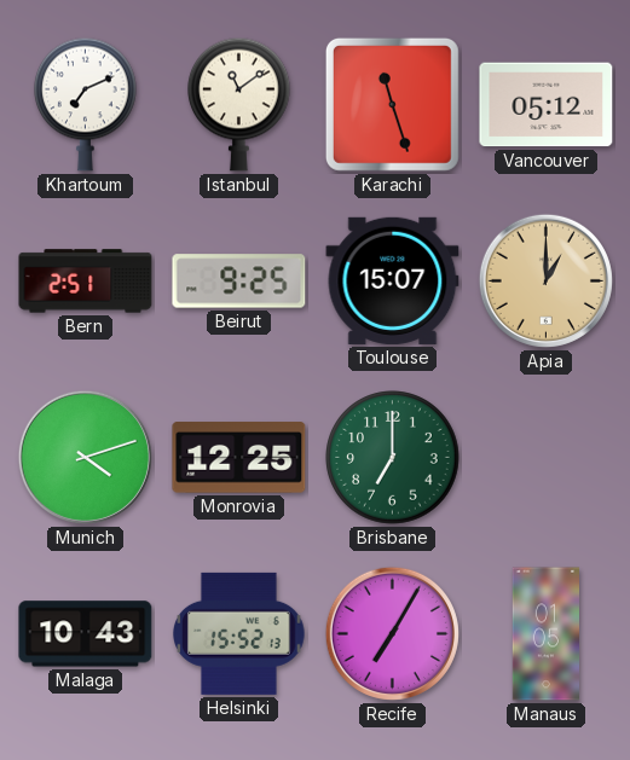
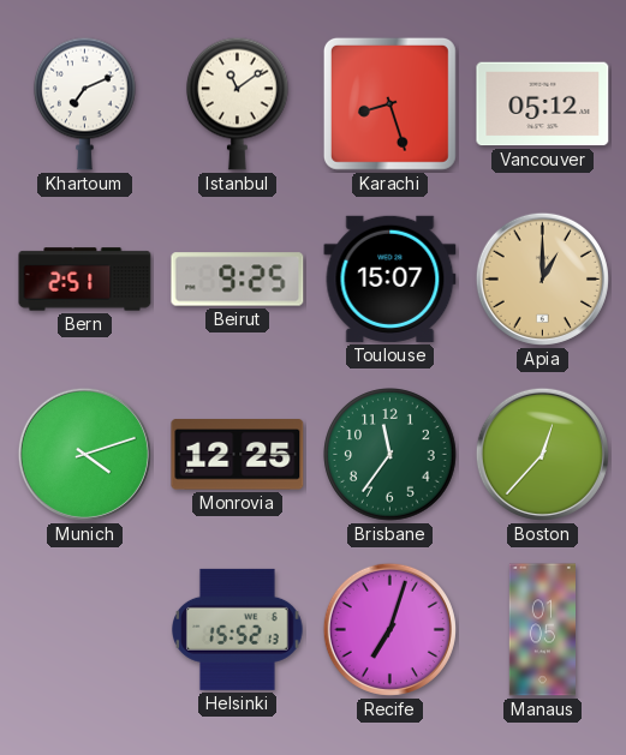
Karachi: 11:27 -> 8:27 (389, 103)
Brisbane: 7:00 -> 11:36 (390, 455)
Boston: none -> 12:37 (542, 454)
Malaga: 10:43 -> none (86, 634)
Recife: 7:05 -> 7:03 (389, 629)
